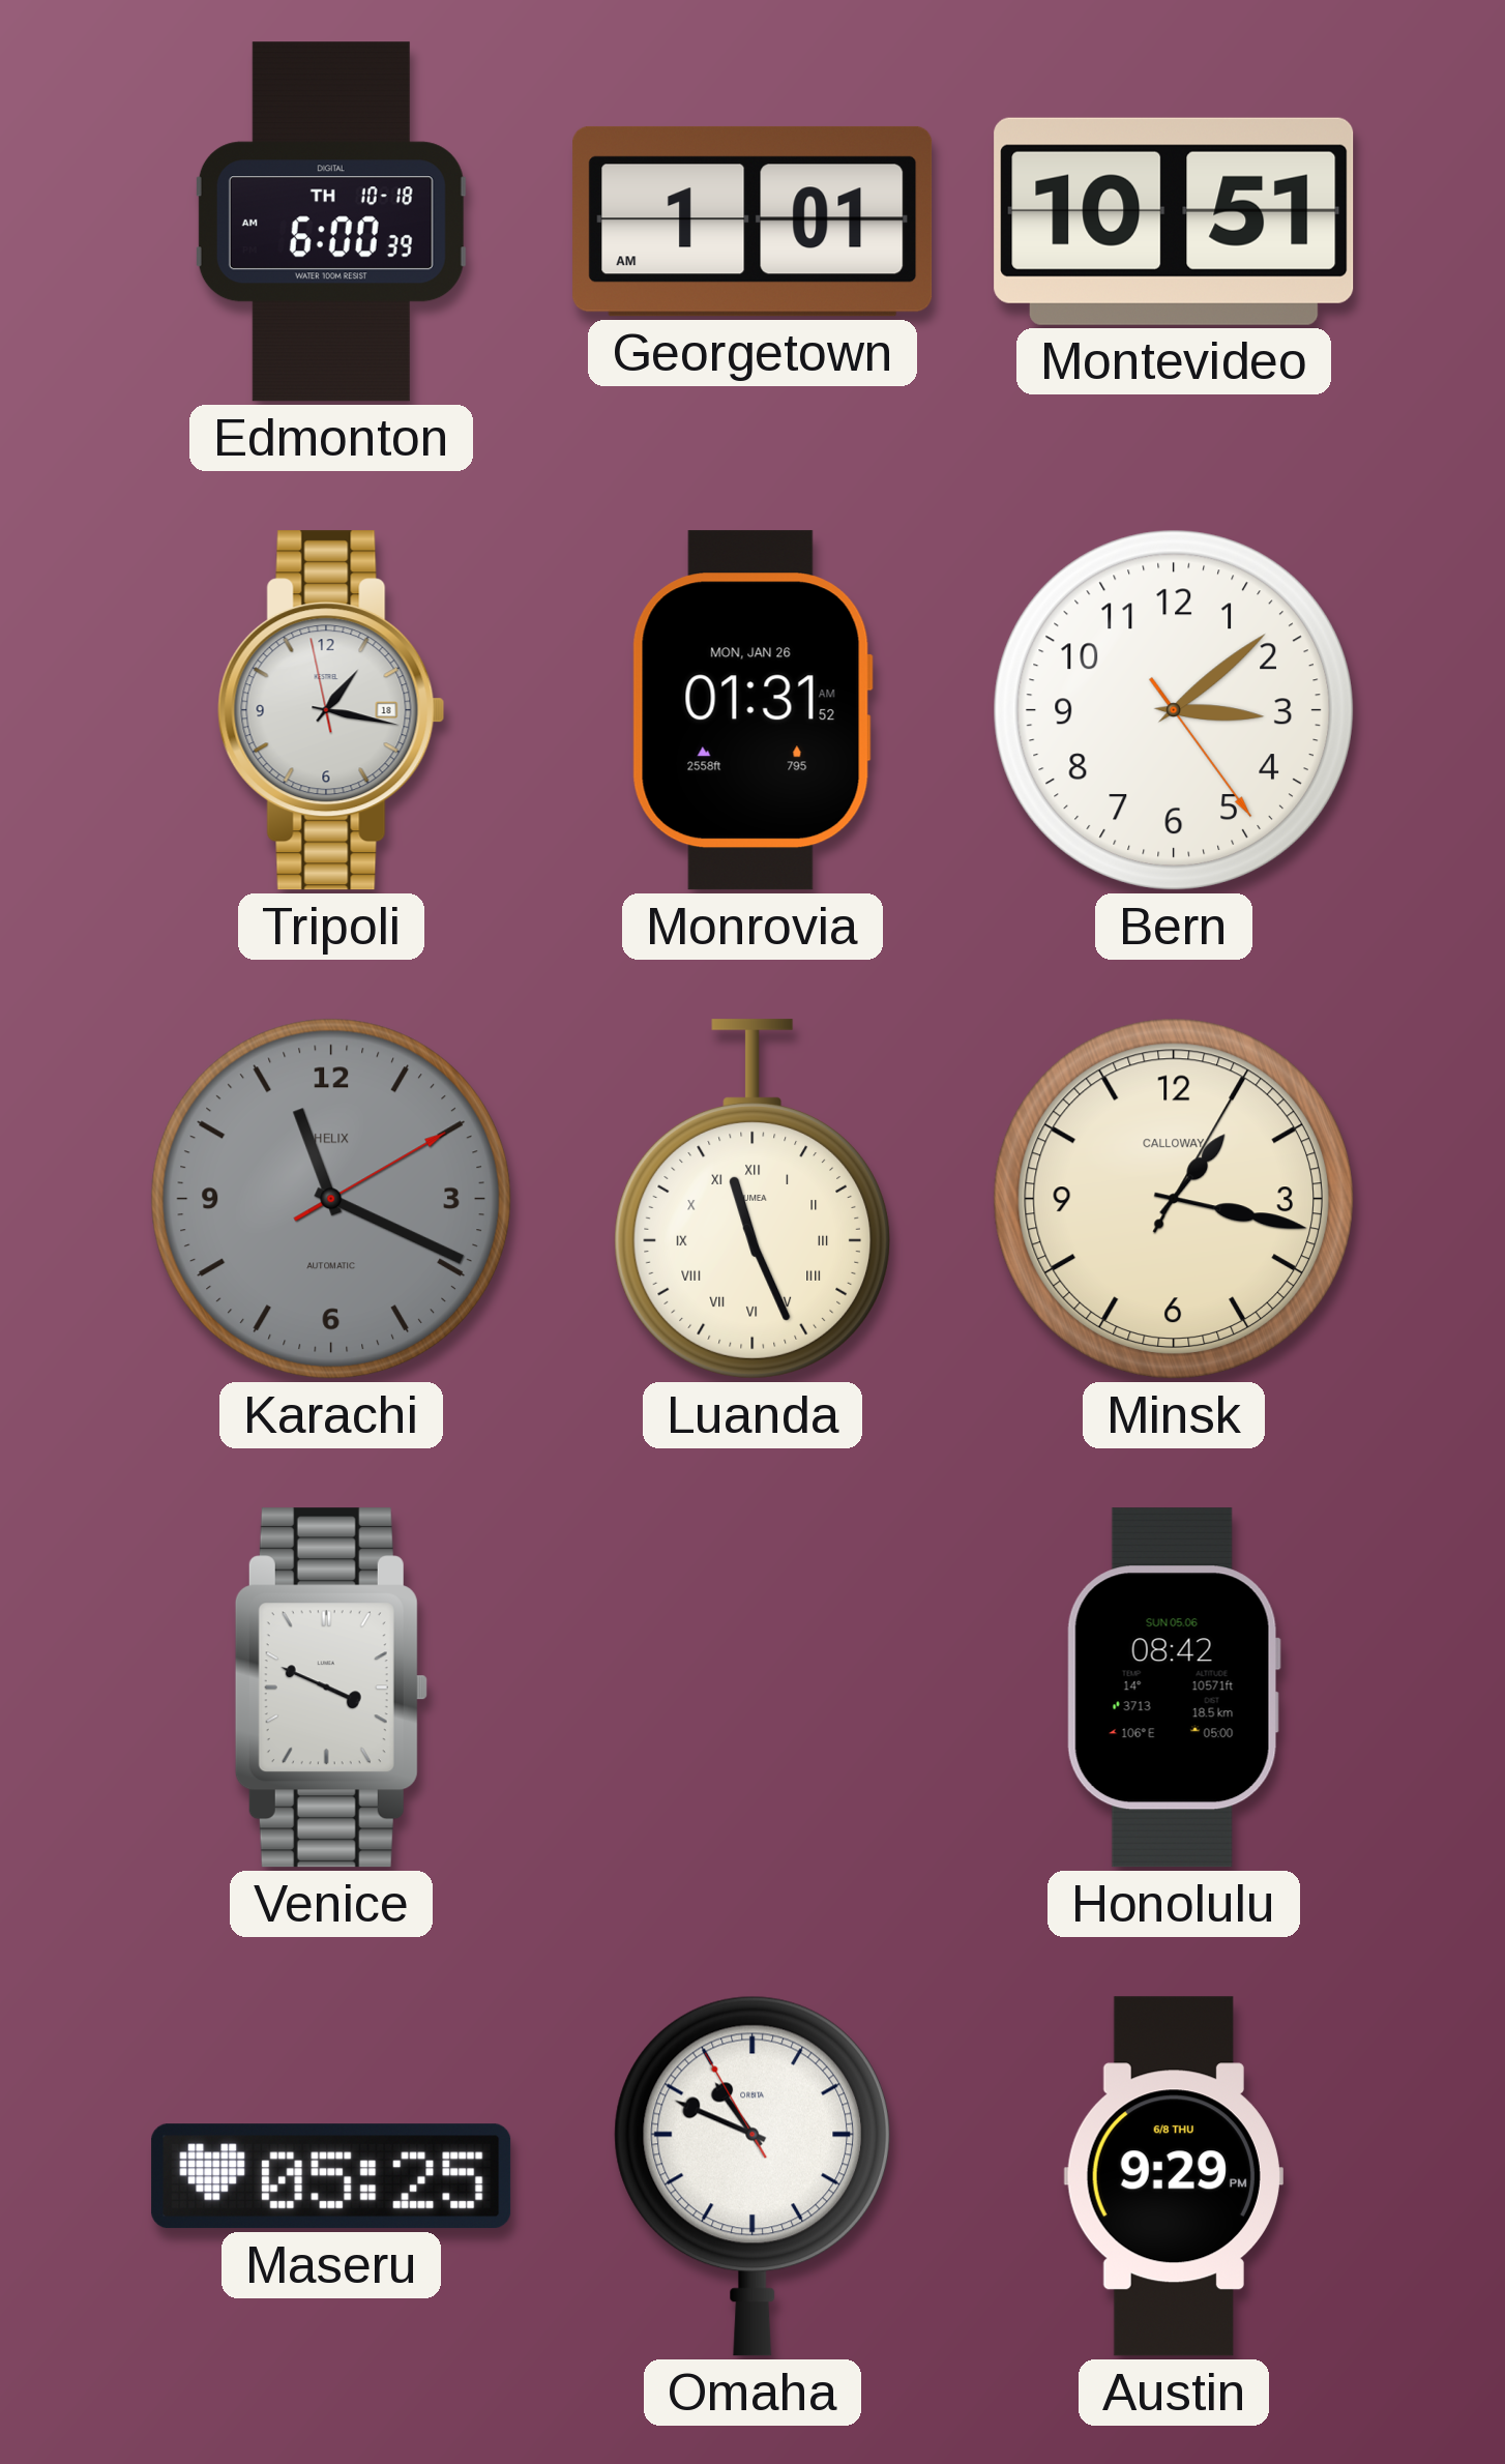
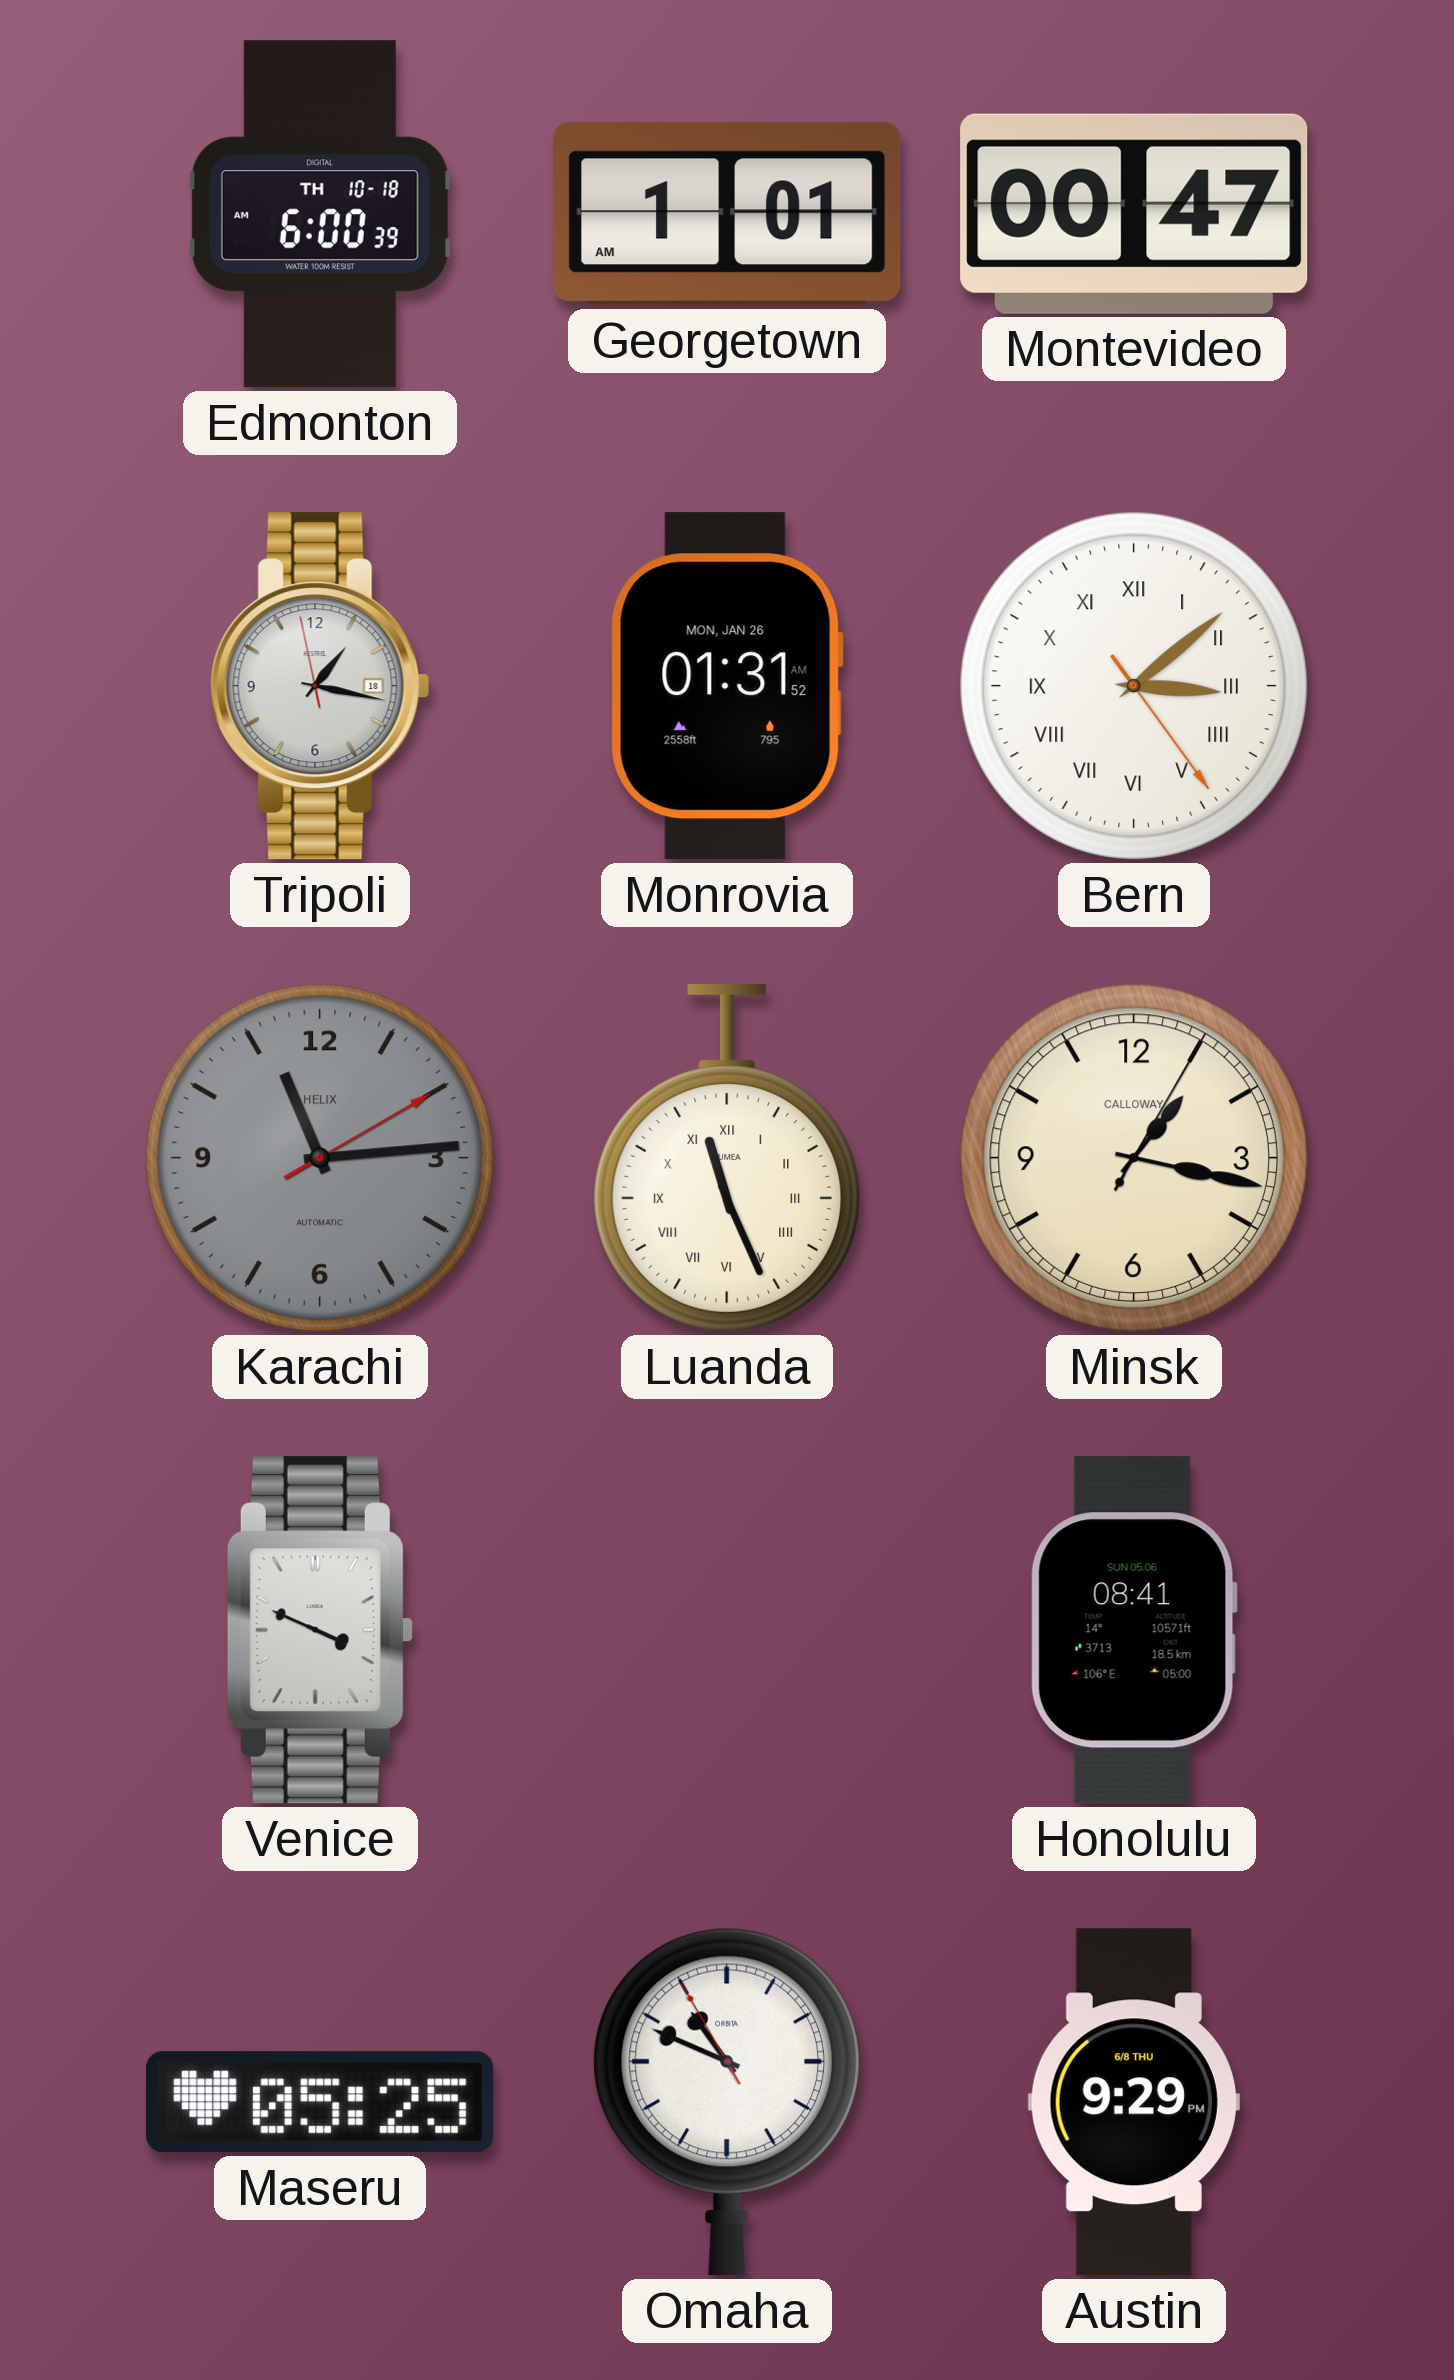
Montevideo: 10:51 -> 00:47 (1134, 214)
Bern numerals: Arabic -> Roman (1134, 686)
Karachi: 11:19 -> 11:14 (320, 1158)
Honolulu: 08:42 -> 08:41 (1134, 1630)
